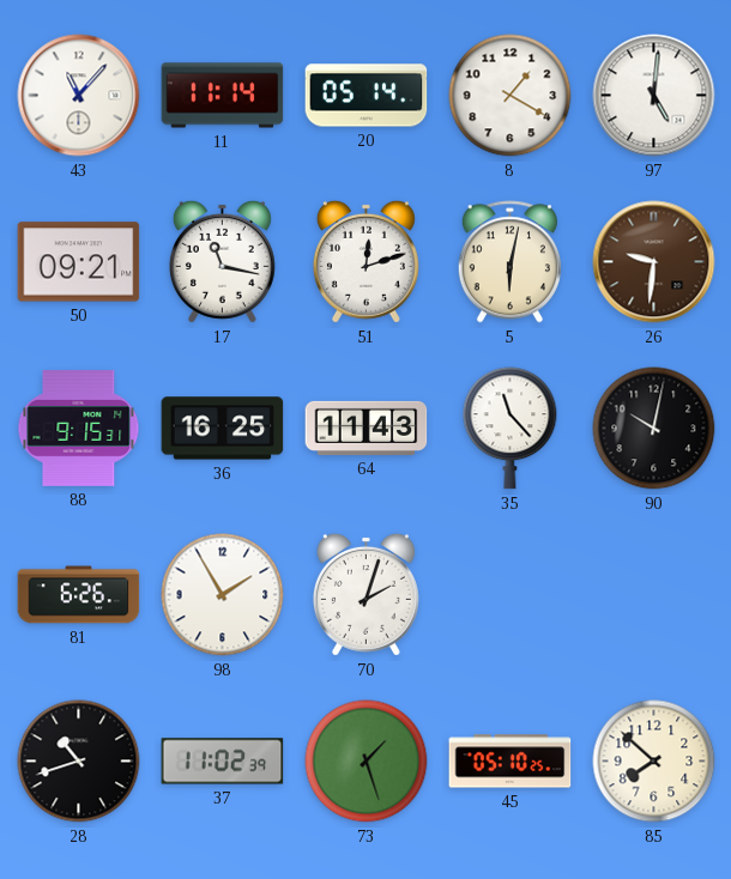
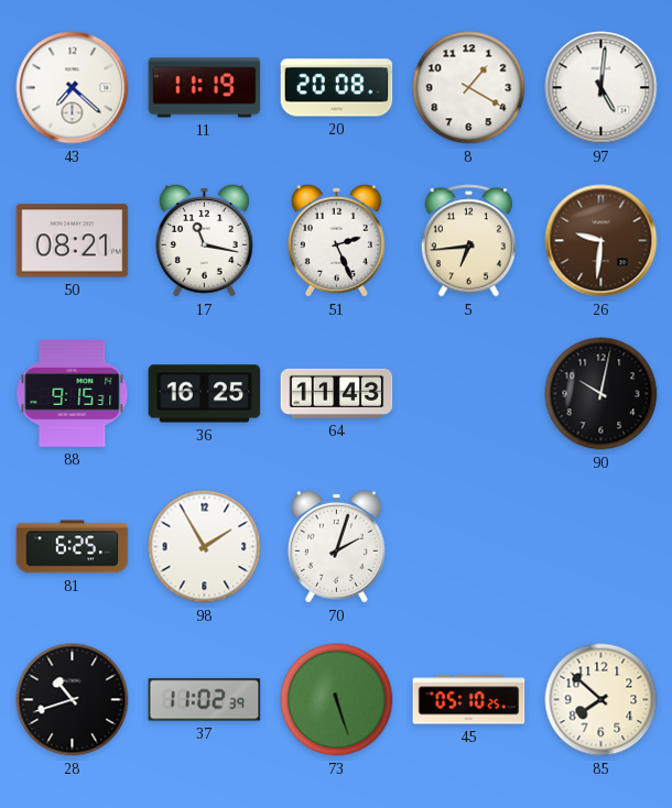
43: 11:07 -> 7:22 (73, 88)
11: 11:14 -> 11:19 (205, 88)
20: 05:14 -> 20:08 (337, 88)
50: 09:21 -> 08:21 (73, 241)
51: 12:12 -> 2:26 (336, 240)
5: 6:02 -> 6:44 (468, 241)
35: 11:23 -> none (511, 429)
81: 6:26 -> 6:25 (73, 547)
73: 1:27 -> 5:27 (337, 700)
